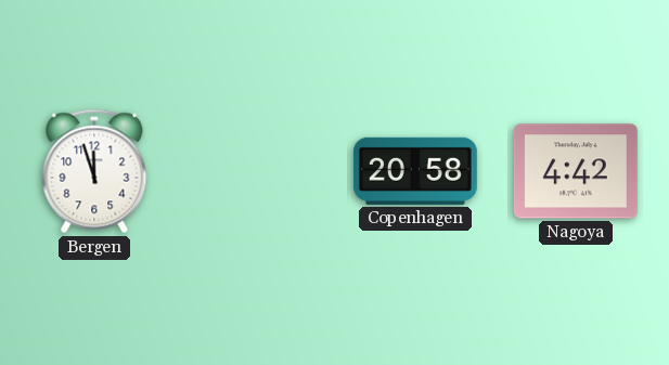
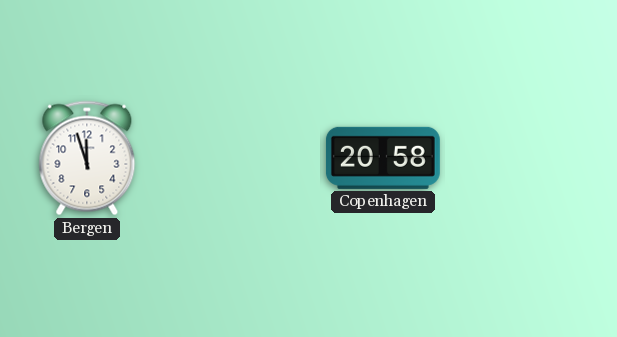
Nagoya: 4:42 -> none (576, 171)
